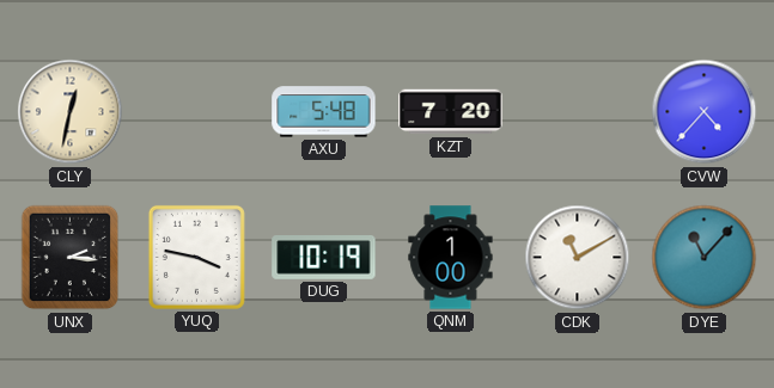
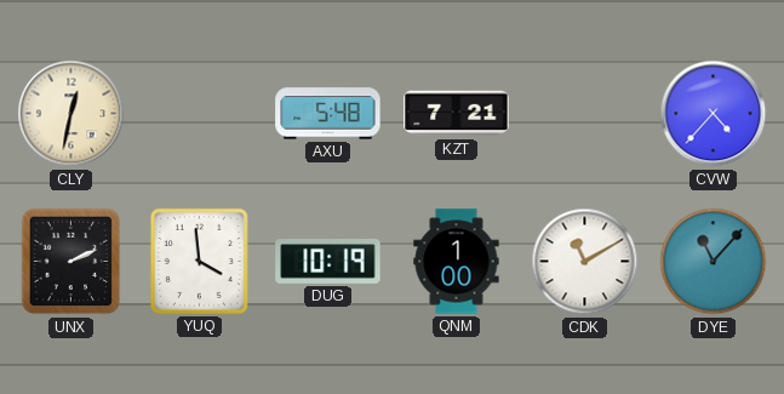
KZT: 7:20 -> 7:21 (457, 114)
UNX: 2:16 -> 2:11 (71, 262)
YUQ: 3:47 -> 3:59 (199, 261)
